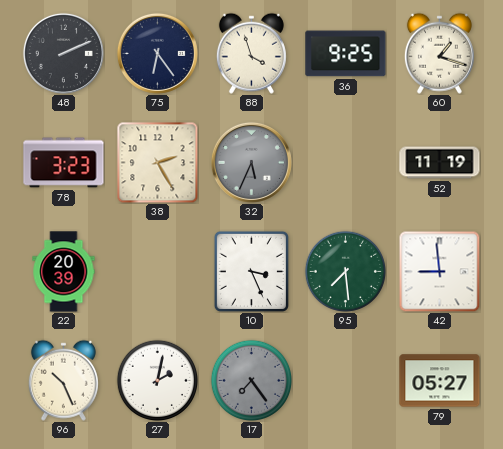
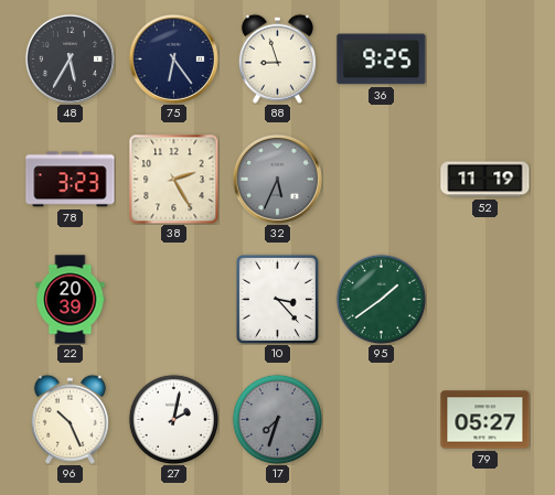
48: 2:11 -> 5:35 (70, 58)
88: 3:57 -> 8:57 (277, 58)
60: 1:18 -> none (439, 53)
10: 3:26 -> 3:23 (277, 299)
95: 7:29 -> 1:39 (381, 299)
42: 8:59 -> none (439, 271)
17: 7:24 -> 7:33 (277, 419)
